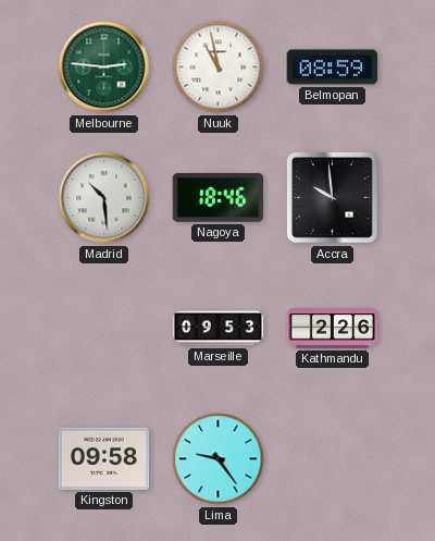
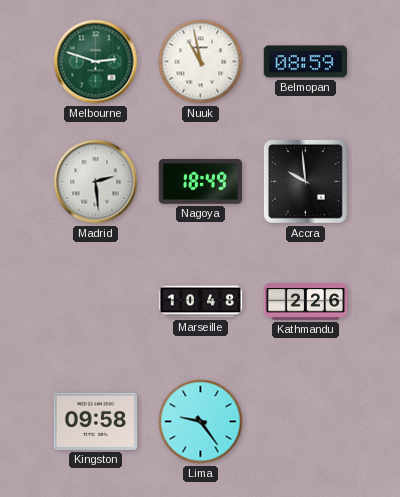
Melbourne: 2:46 -> 2:48 (96, 62)
Madrid: 10:29 -> 2:29 (96, 182)
Nagoya: 18:46 -> 18:49 (201, 182)
Marseille: 09:53 -> 10:48 (201, 302)
